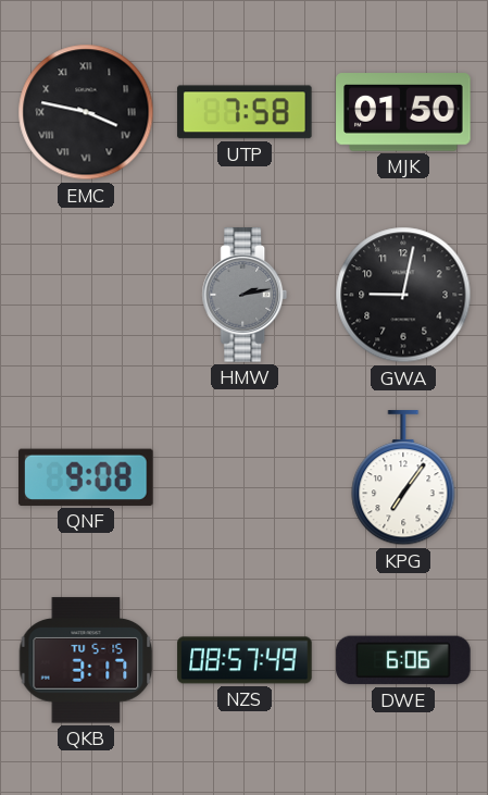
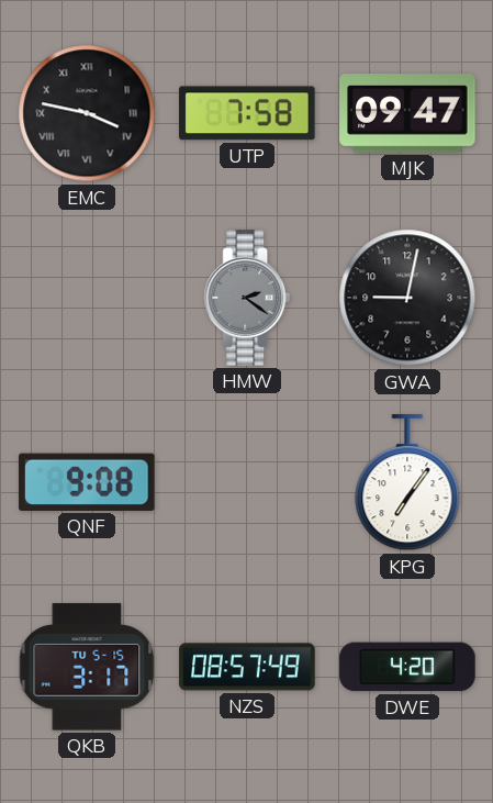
MJK: 01:50 -> 09:47 (407, 113)
HMW: 2:13 -> 2:21 (247, 298)
DWE: 6:06 -> 4:20 (407, 667)
